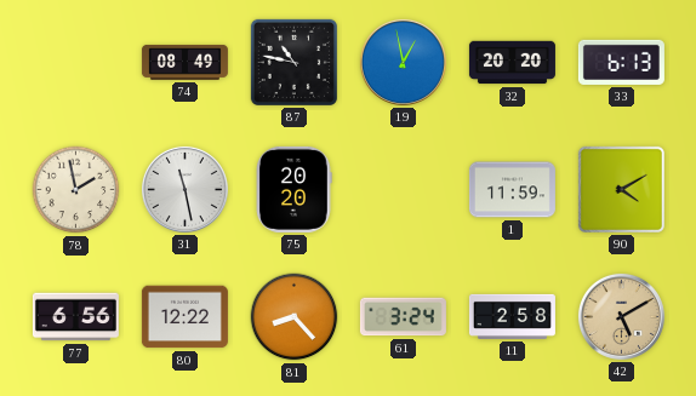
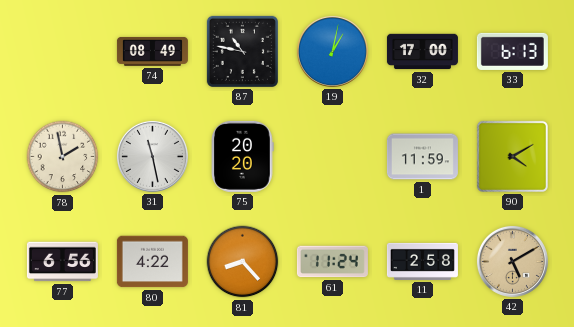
19: 12:58 -> 1:02 (332, 51)
32: 20:20 -> 17:00 (422, 52)
80: 12:22 -> 4:22 (152, 262)
61: 3:24 -> 11:24 (332, 262)
